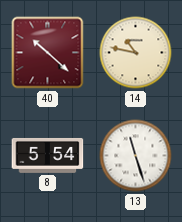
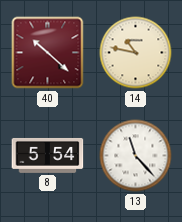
13: 11:27 -> 11:23 (136, 156)
